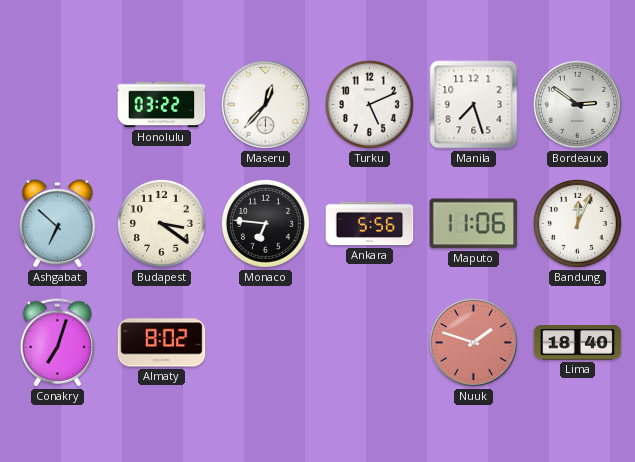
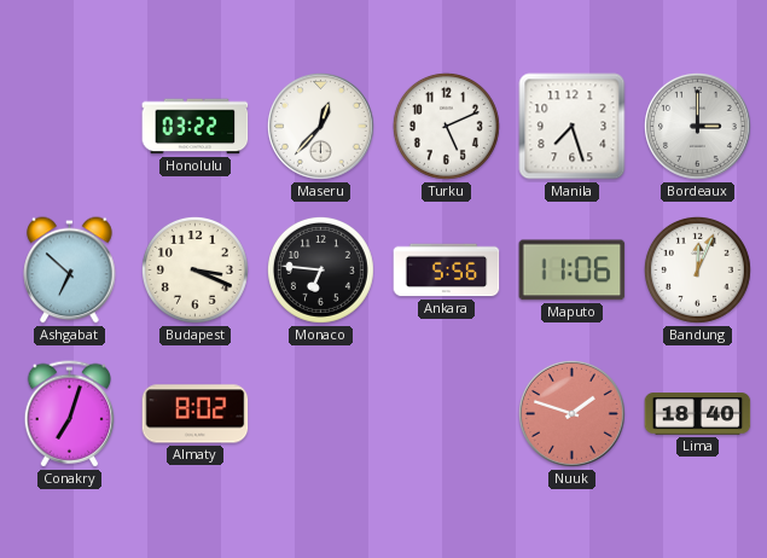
Bordeaux: 2:51 -> 3:00 (697, 126)
Budapest: 3:21 -> 3:19 (194, 269)
